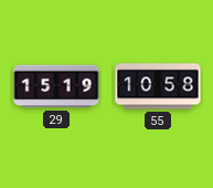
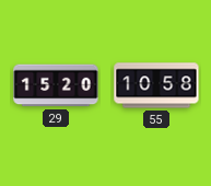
29: 15:19 -> 15:20 (56, 85)
